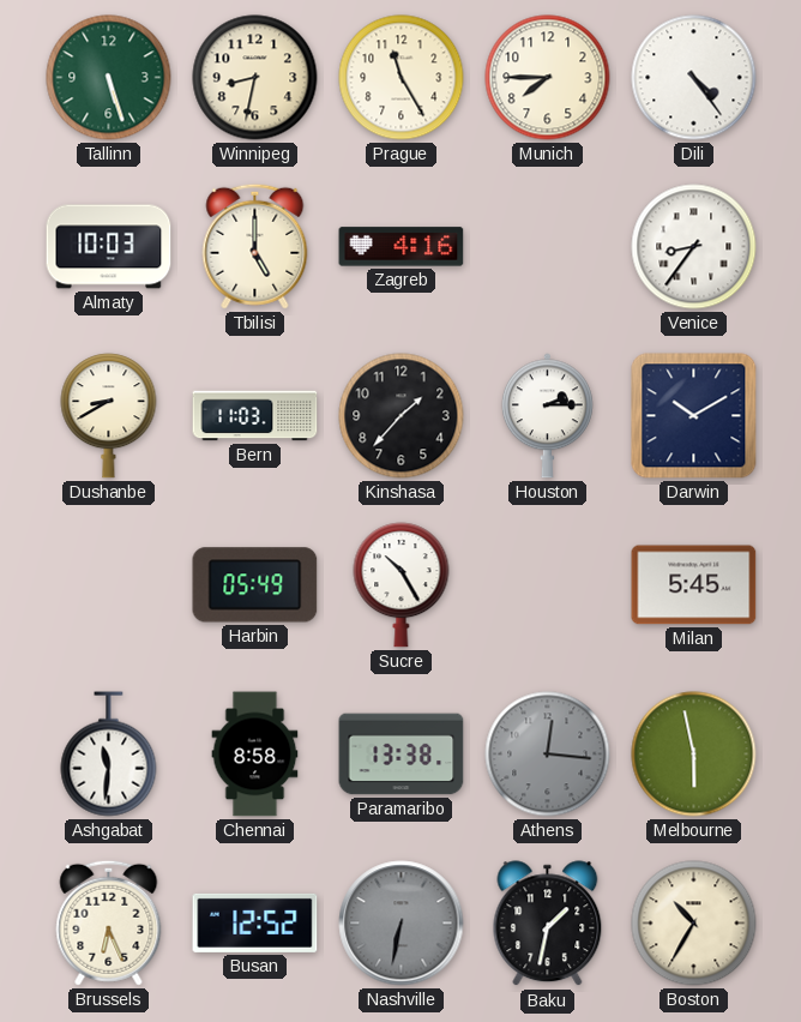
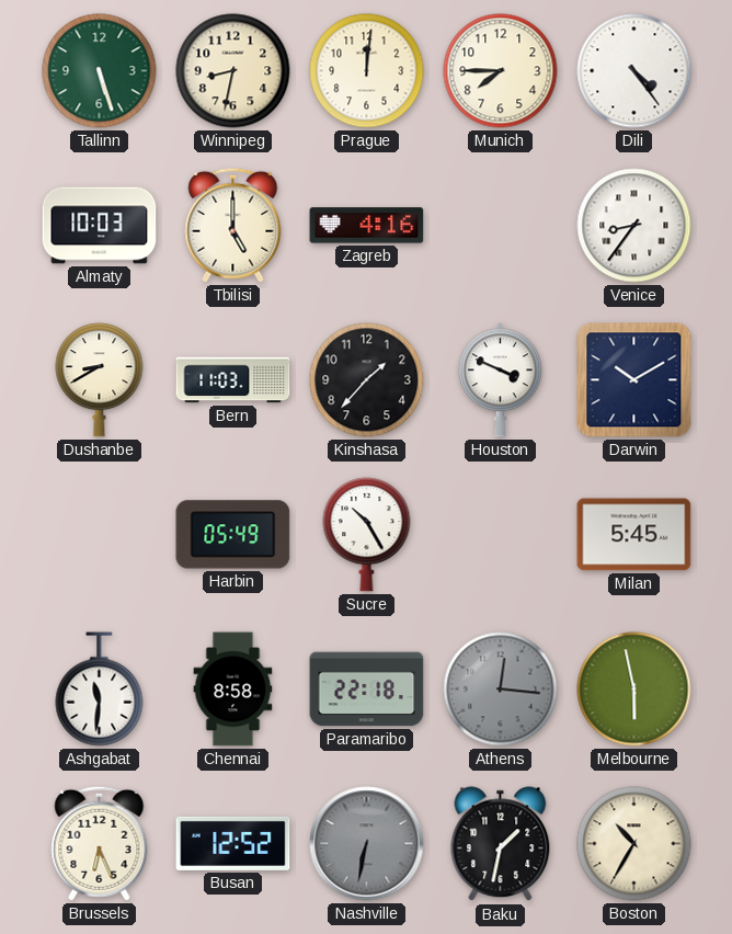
Prague: 11:25 -> 12:01 (367, 71)
Houston: 2:15 -> 3:49 (500, 380)
Paramaribo: 13:38 -> 22:18 (367, 690)
